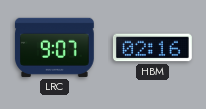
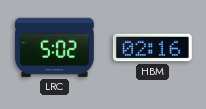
LRC: 9:07 -> 5:02 (54, 47)
